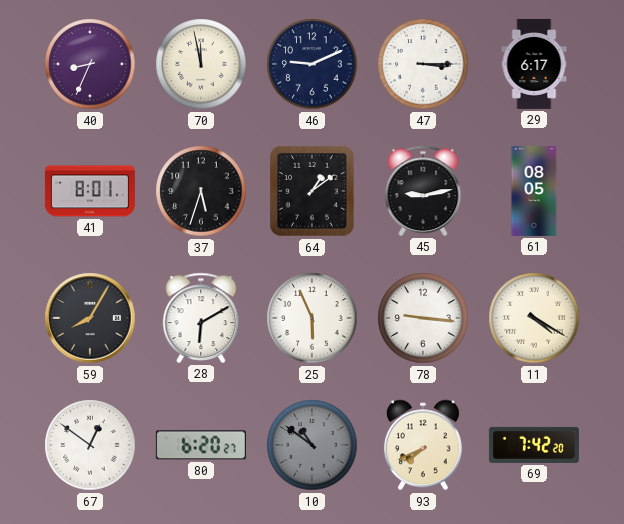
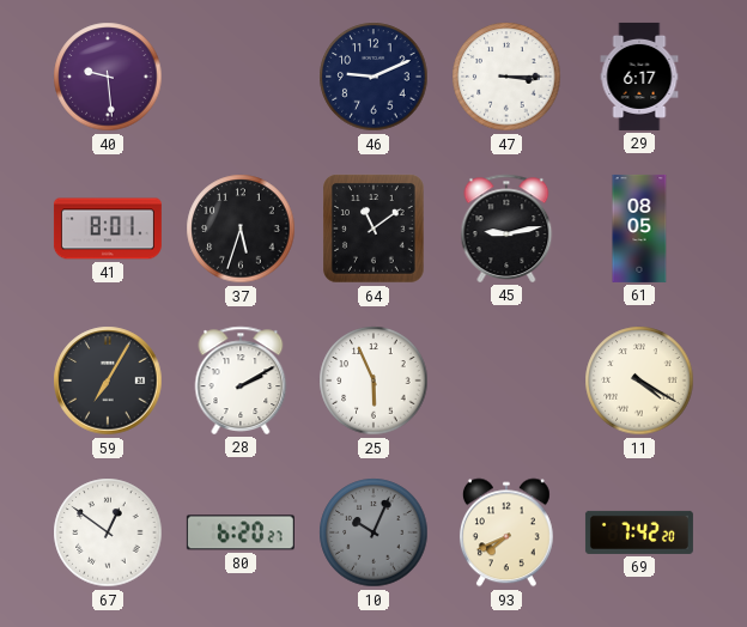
40: 8:34 -> 9:29 (108, 77)
70: 11:58 -> none (201, 64)
64: 1:09 -> 11:09 (373, 229)
59: 8:05 -> 7:05 (108, 381)
28: 6:10 -> 2:10 (241, 381)
78: 9:16 -> none (423, 318)
10: 10:51 -> 10:04 (373, 532)
